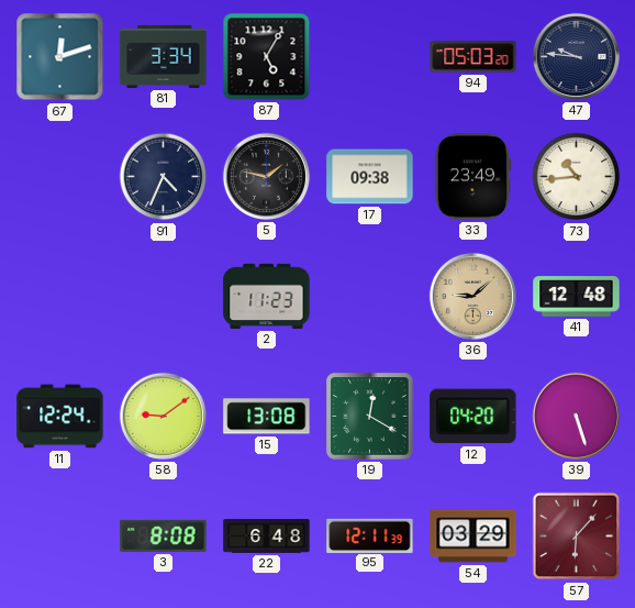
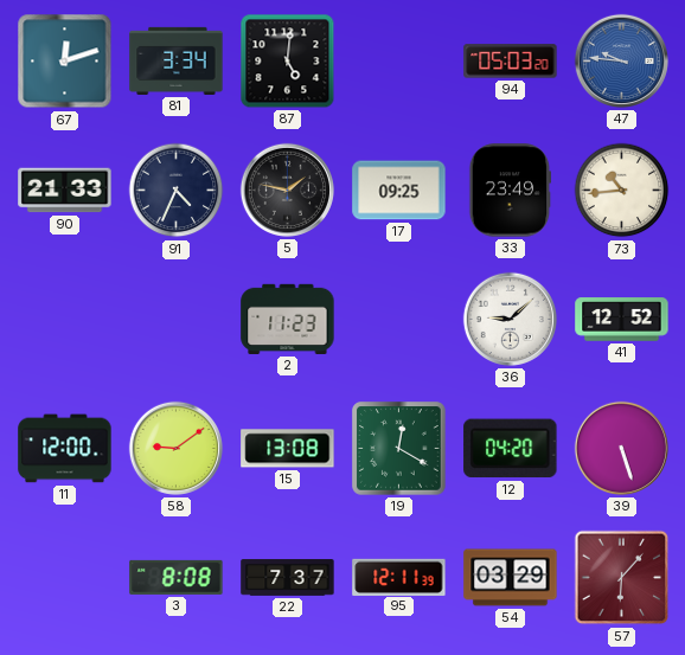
87: 5:05 -> 5:01 (288, 62)
47 dial: navy -> blue (621, 60)
90: none -> 21:33 (65, 191)
17: 09:38 -> 09:25 (399, 191)
36 dial: champagne -> white (510, 319)
41: 12:48 -> 12:52 (622, 320)
11: 12:24 -> 12:00 (65, 449)
22: 6:48 -> 7:37 (288, 578)
